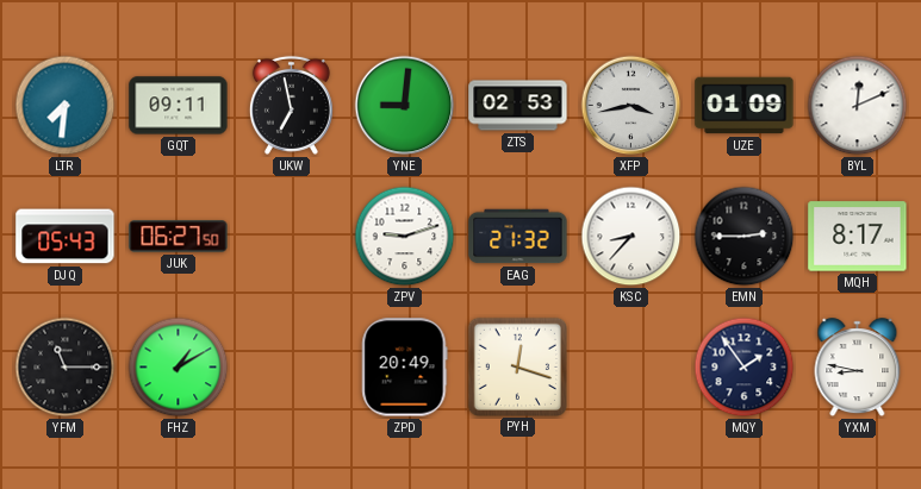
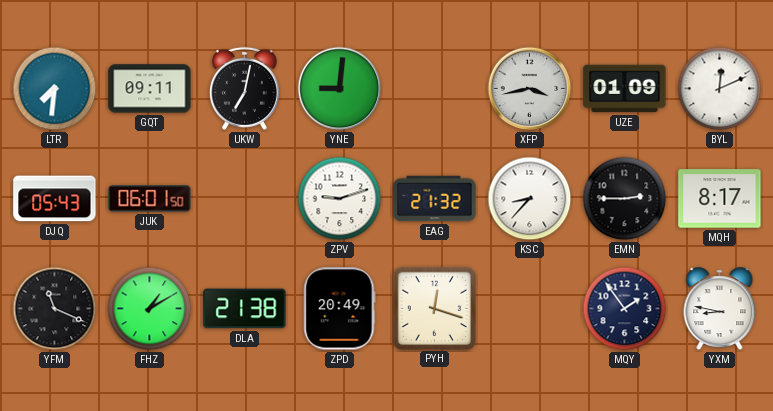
UKW: 6:58 -> 7:02 (244, 88)
ZTS: 02:53 -> none (518, 106)
JUK: 06:27 -> 06:01 (150, 199)
YFM: 11:15 -> 11:19 (55, 309)
DLA: none -> 21:38 (245, 309)
